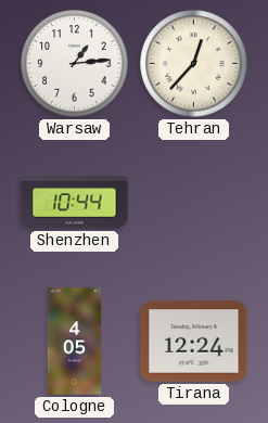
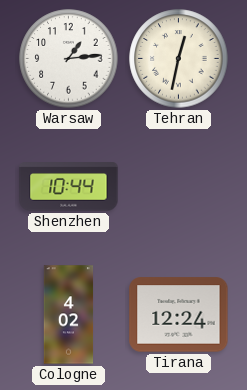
Tehran: 12:37 -> 12:32 (179, 59)
Cologne: 4:05 -> 4:02 (69, 315)
